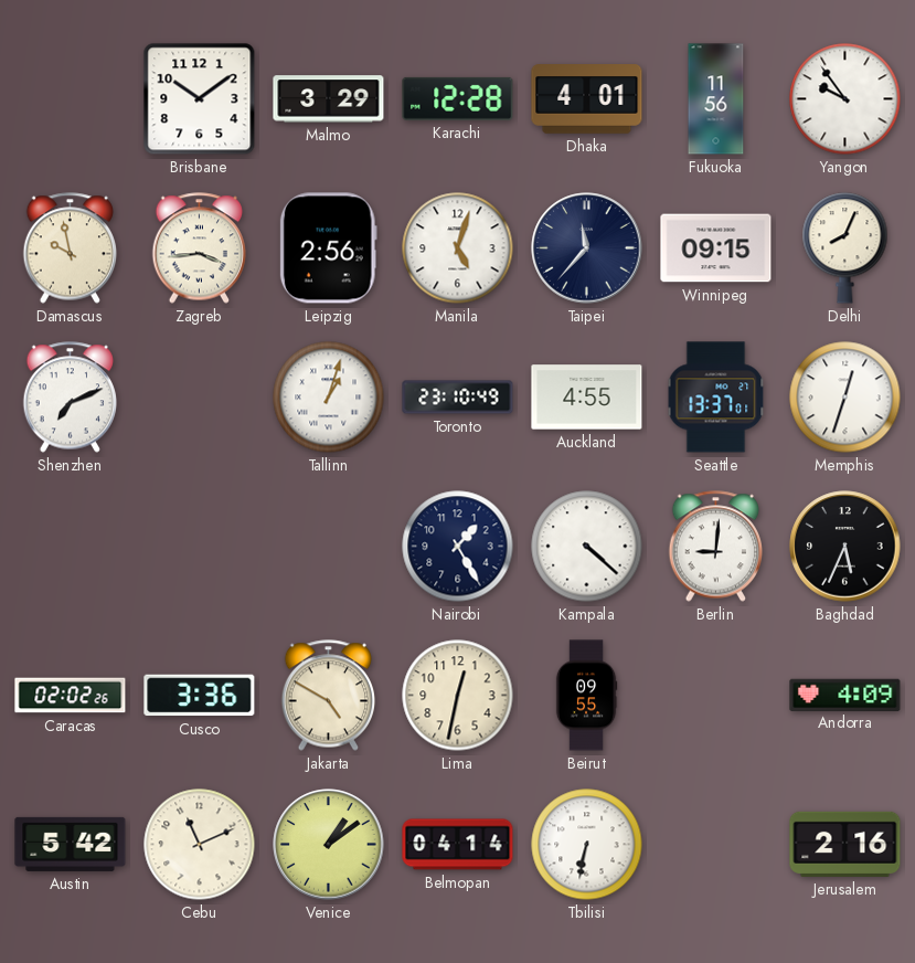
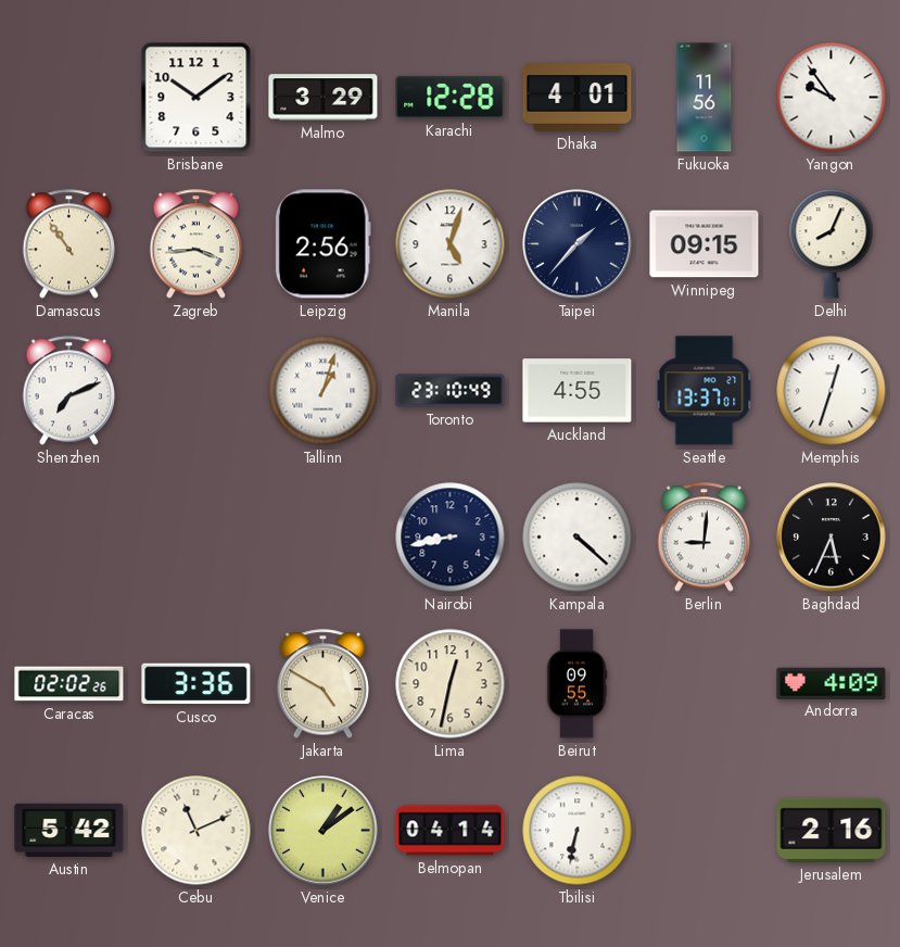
Damascus: 9:58 -> 10:54 (69, 244)
Taipei: 11:37 -> 1:37 (578, 244)
Nairobi: 1:25 -> 8:43 (451, 538)
